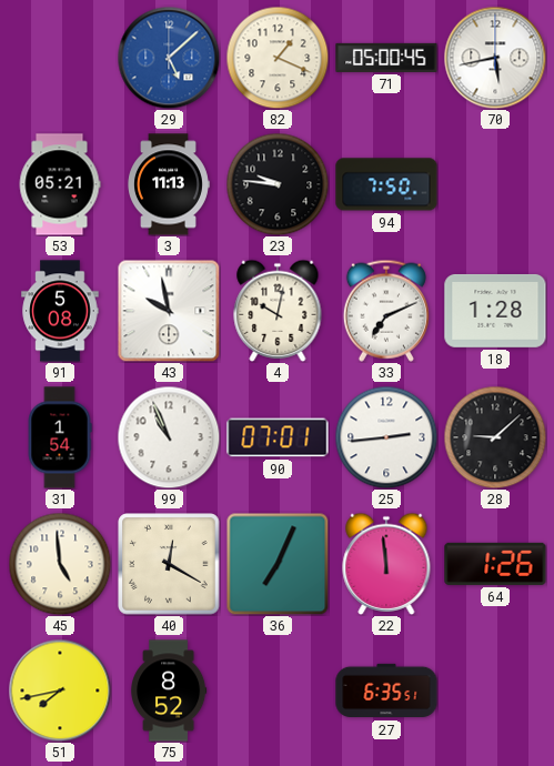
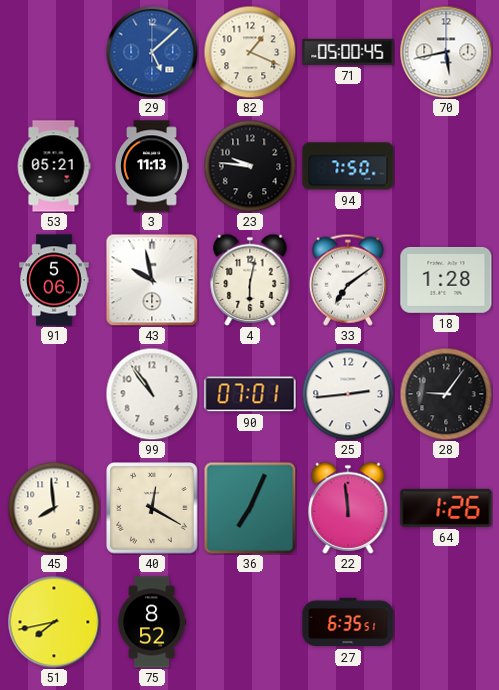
91: 5:08 -> 5:06 (54, 280)
4: 10:02 -> 6:02 (250, 280)
33: 7:11 -> 7:09 (348, 280)
31: 1:54 -> none (60, 437)
99: 10:56 -> 10:54 (152, 394)
28: 9:08 -> 9:06 (446, 394)
45: 4:59 -> 7:59 (54, 508)
